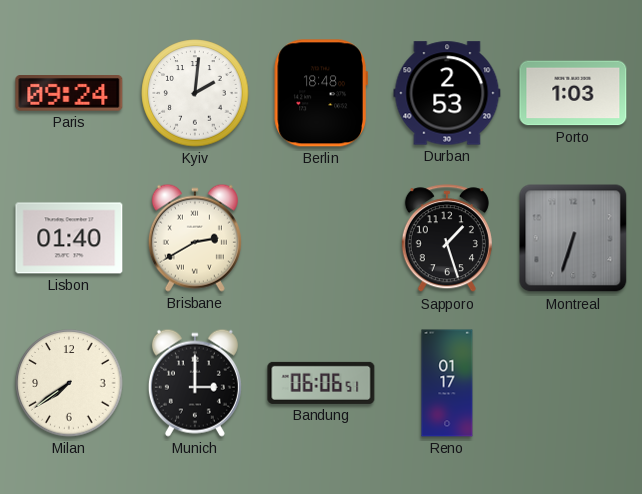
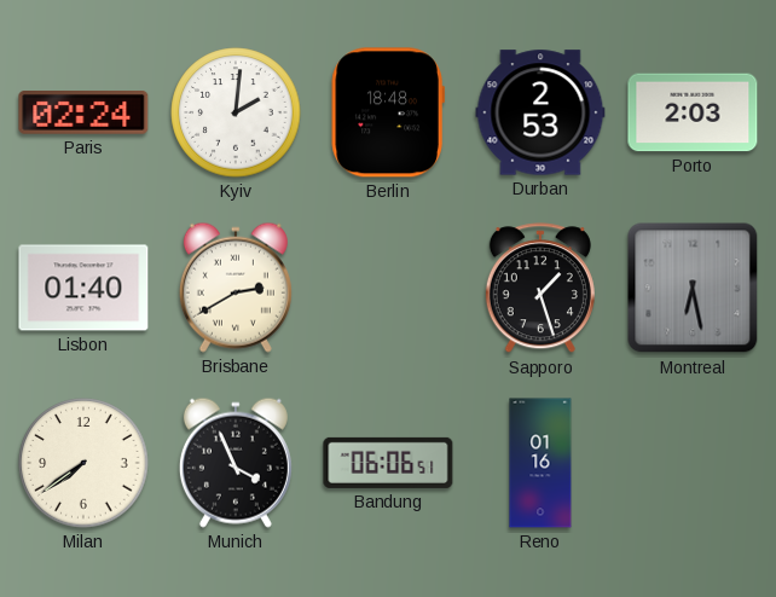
Paris: 09:24 -> 02:24 (83, 114)
Porto: 1:03 -> 2:03 (693, 112)
Montreal: 6:33 -> 6:28 (693, 288)
Munich: 3:00 -> 3:56 (236, 463)
Reno: 01:17 -> 01:16 (540, 463)
